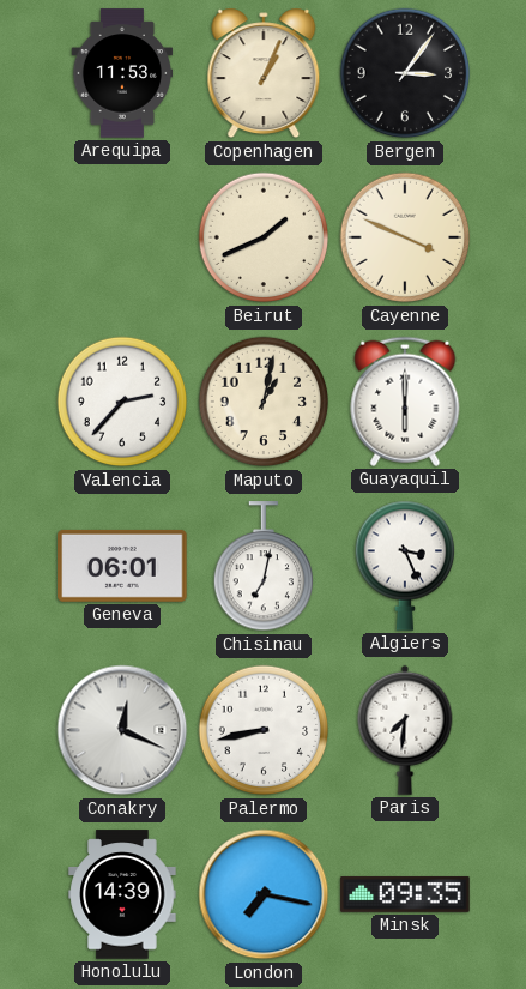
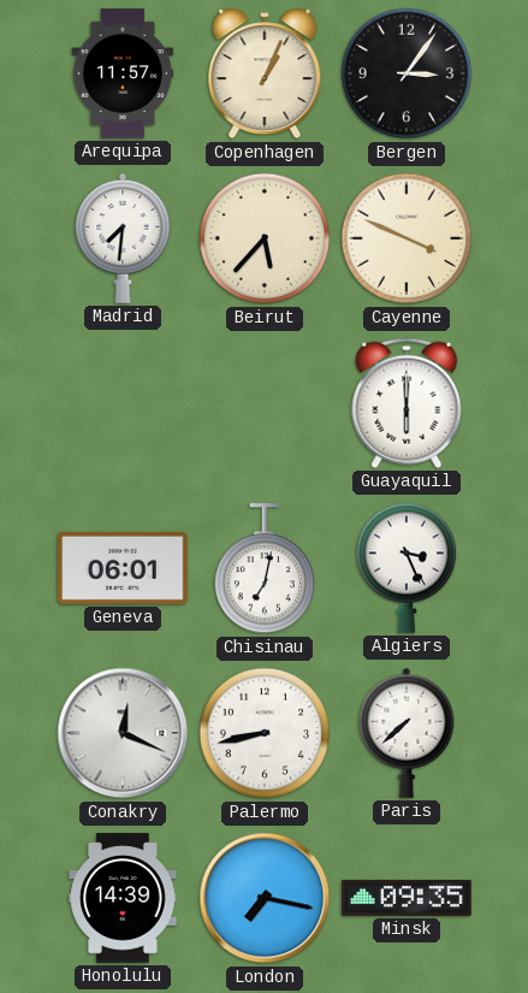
Arequipa: 11:53 -> 11:57 (123, 73)
Madrid: none -> 7:31 (123, 238)
Beirut: 1:41 -> 5:37 (265, 238)
Valencia: 2:37 -> none (122, 402)
Maputo: 1:02 -> none (264, 402)
Paris: 7:31 -> 7:38 (407, 733)
